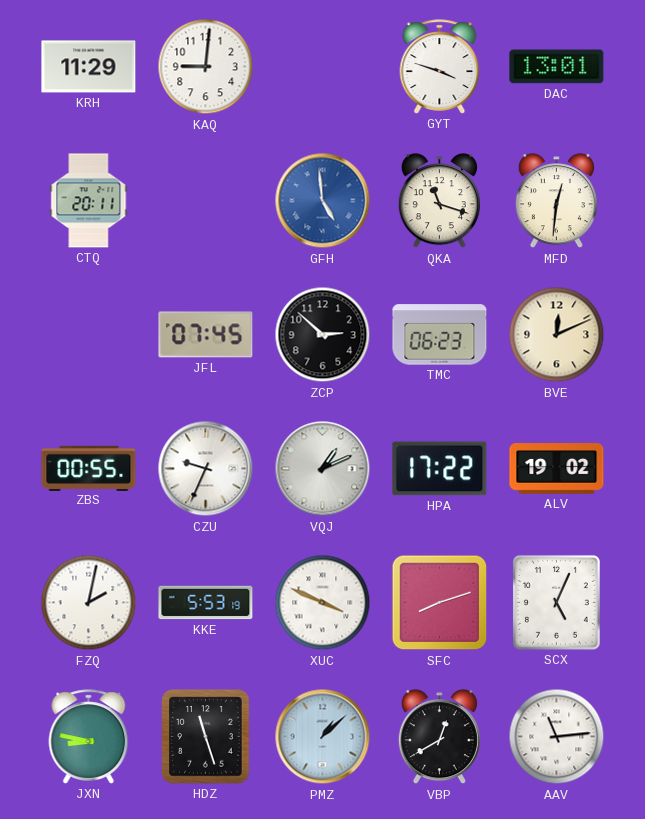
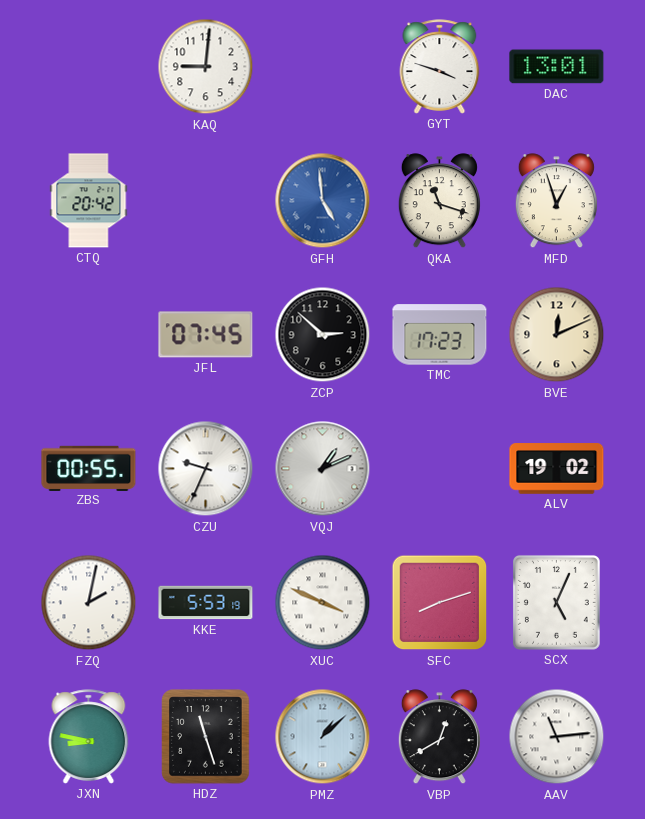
KRH: 11:29 -> none (89, 67)
CTQ: 20:11 -> 20:42 (89, 201)
MFD: 12:31 -> 12:57 (556, 201)
TMC: 06:23 -> 17:23 (440, 335)
HPA: 17:22 -> none (440, 469)
